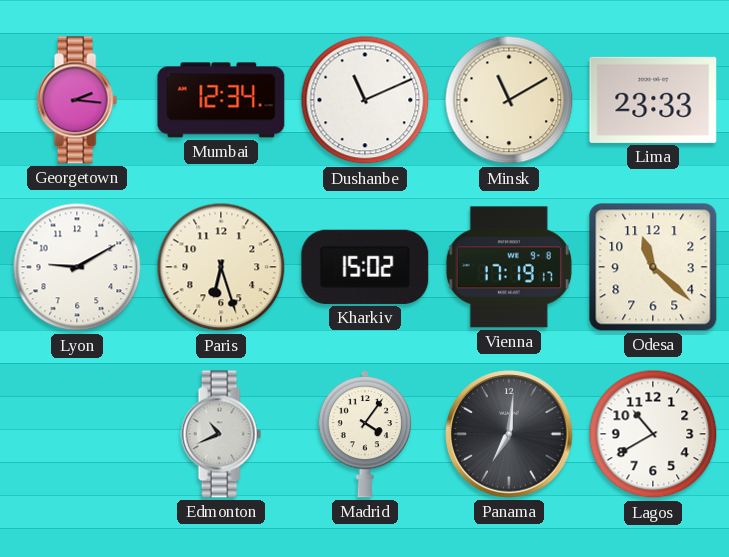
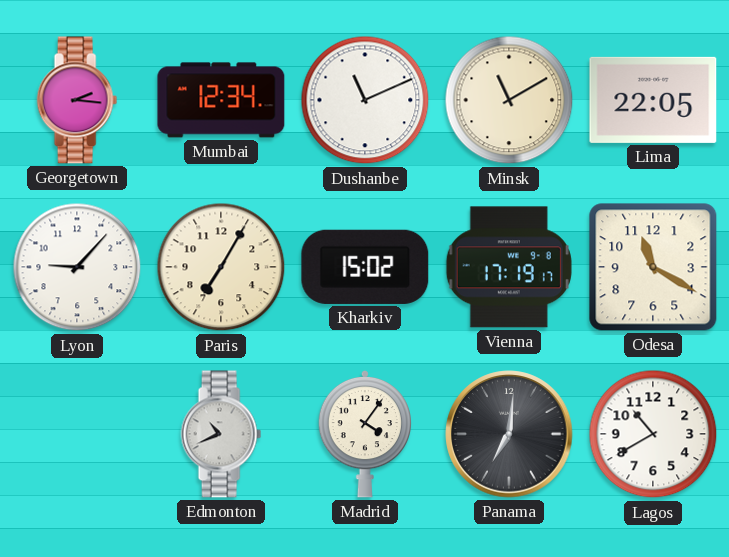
Lima: 23:33 -> 22:05 (653, 100)
Lyon: 9:10 -> 9:07 (77, 267)
Paris: 6:27 -> 7:05 (221, 267)
Odesa: 11:22 -> 11:20 (653, 267)
